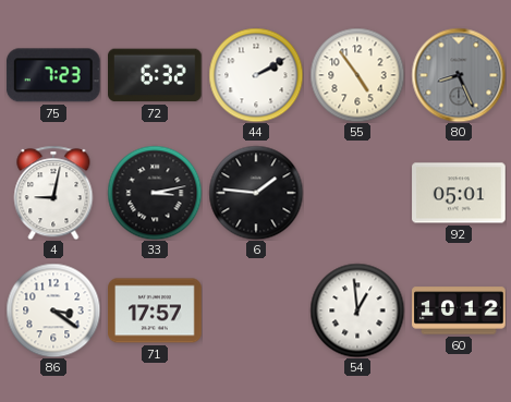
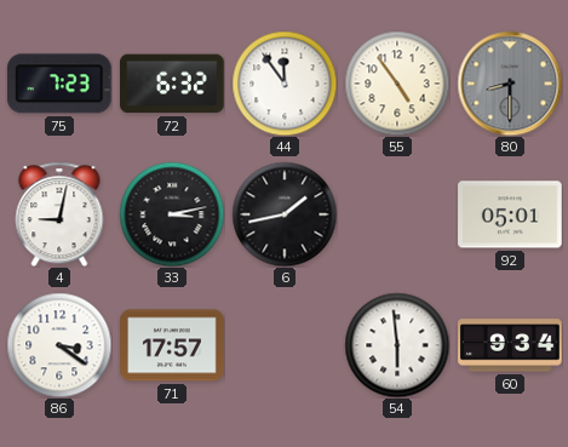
44: 2:10 -> 11:54 (285, 84)
80: 8:26 -> 8:30 (510, 84)
6: 1:46 -> 1:43 (285, 214)
54: 12:59 -> 5:59 (397, 345)
60: 10:12 -> 9:34 (510, 345)
